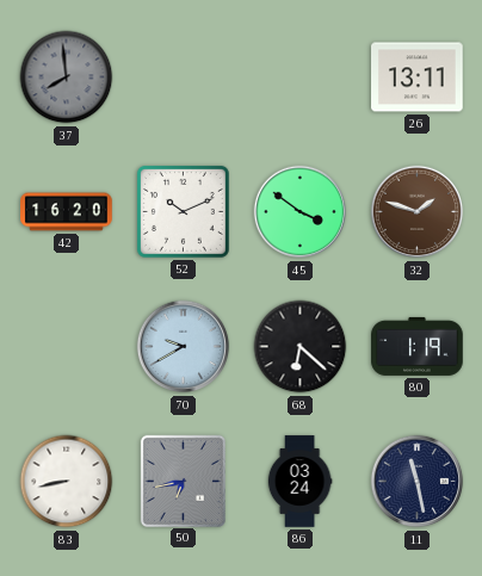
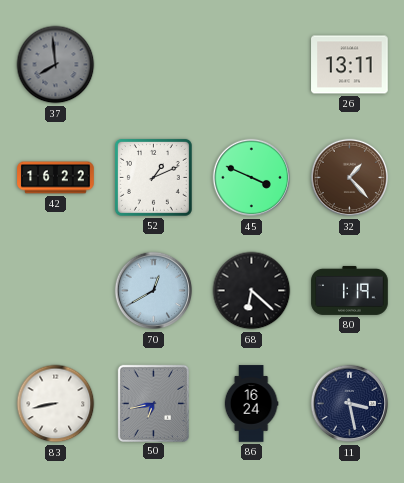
42: 16:20 -> 16:22 (56, 178)
52: 10:11 -> 1:11 (153, 177)
45: 3:51 -> 3:49 (252, 178)
32: 1:48 -> 1:23 (350, 178)
70: 9:40 -> 12:40 (154, 291)
86: 03:24 -> 16:24 (251, 404)
11: 11:28 -> 3:28 (350, 404)
